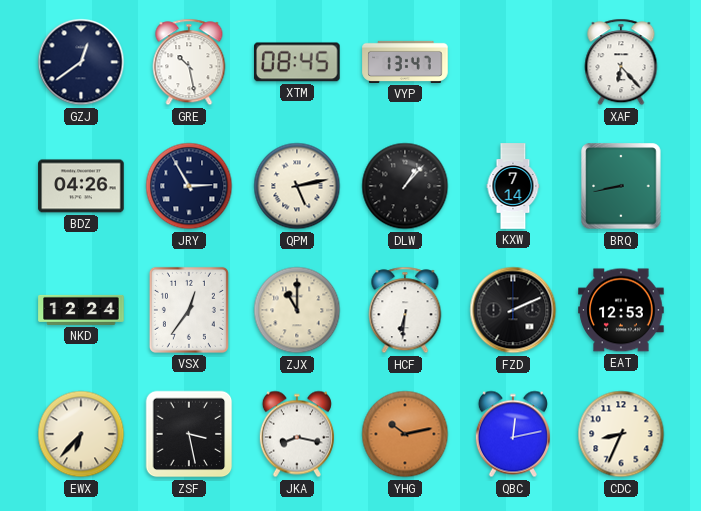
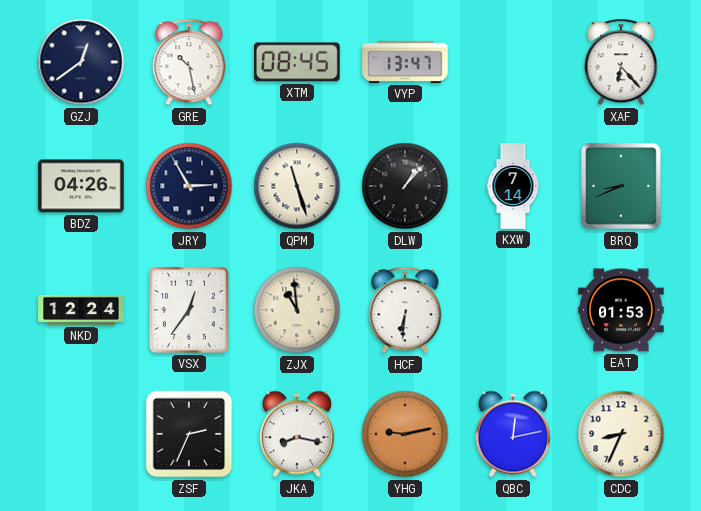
QPM: 5:13 -> 11:27 (297, 186)
BRQ: 8:43 -> 8:41 (621, 186)
ZJX: 11:00 -> 10:59 (297, 310)
FZD: 2:11 -> none (513, 310)
EAT: 12:53 -> 01:53 (621, 310)
EWX: 6:37 -> none (81, 434)
ZSF: 3:28 -> 2:34 (189, 434)
YHG: 10:13 -> 9:13 (405, 434)
